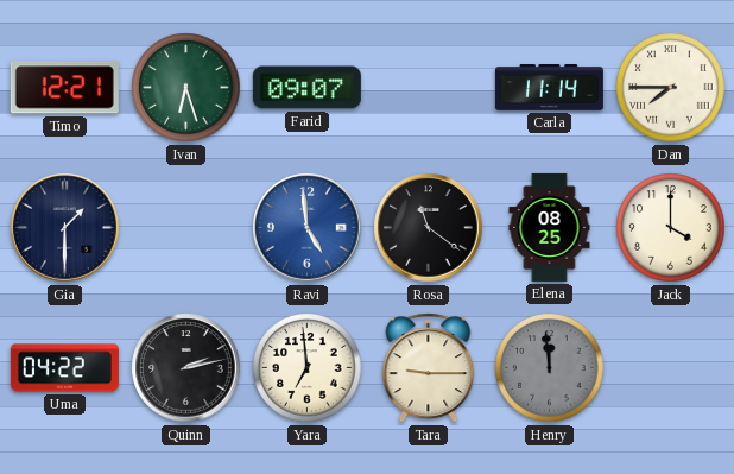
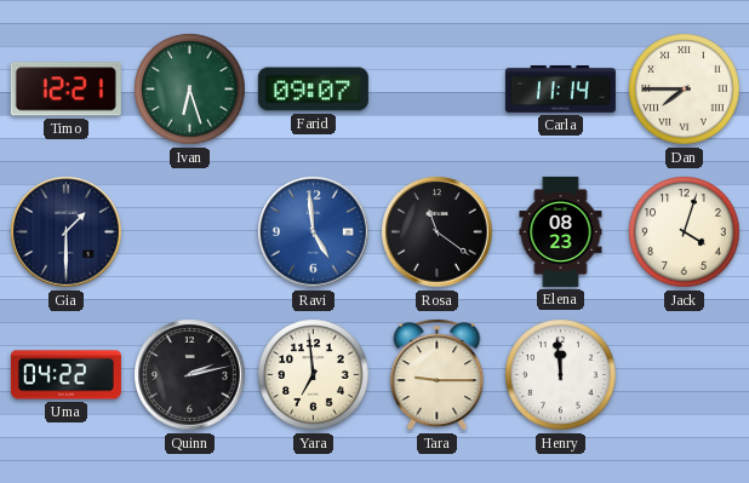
Elena: 08:25 -> 08:23 (561, 231)
Jack: 4:00 -> 4:03 (685, 232)
Henry dial: grey -> white (561, 375)
